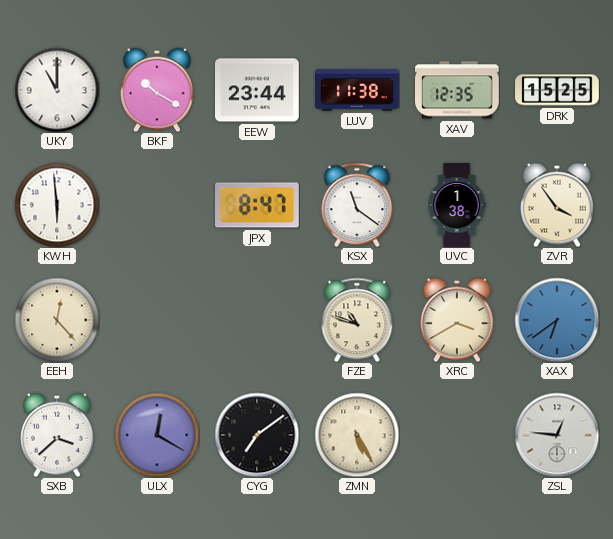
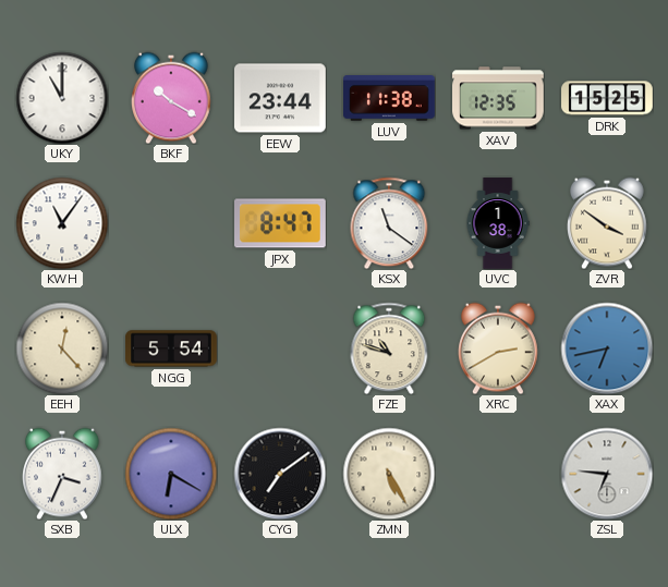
KWH: 5:59 -> 11:06 (62, 223)
ZVR: 3:54 -> 3:51 (608, 223)
NGG: none -> 5:54 (171, 348)
XRC: 3:40 -> 2:40 (499, 348)
XAX: 6:39 -> 6:43 (607, 348)
SXB: 3:38 -> 3:34 (63, 474)
ULX: 12:20 -> 6:20 (171, 474)
ZSL: 12:46 -> 6:46 (607, 474)
